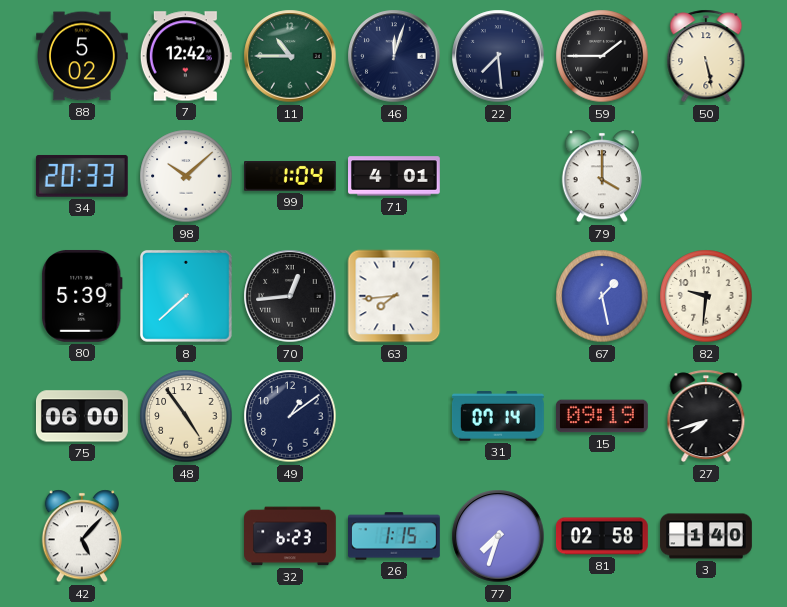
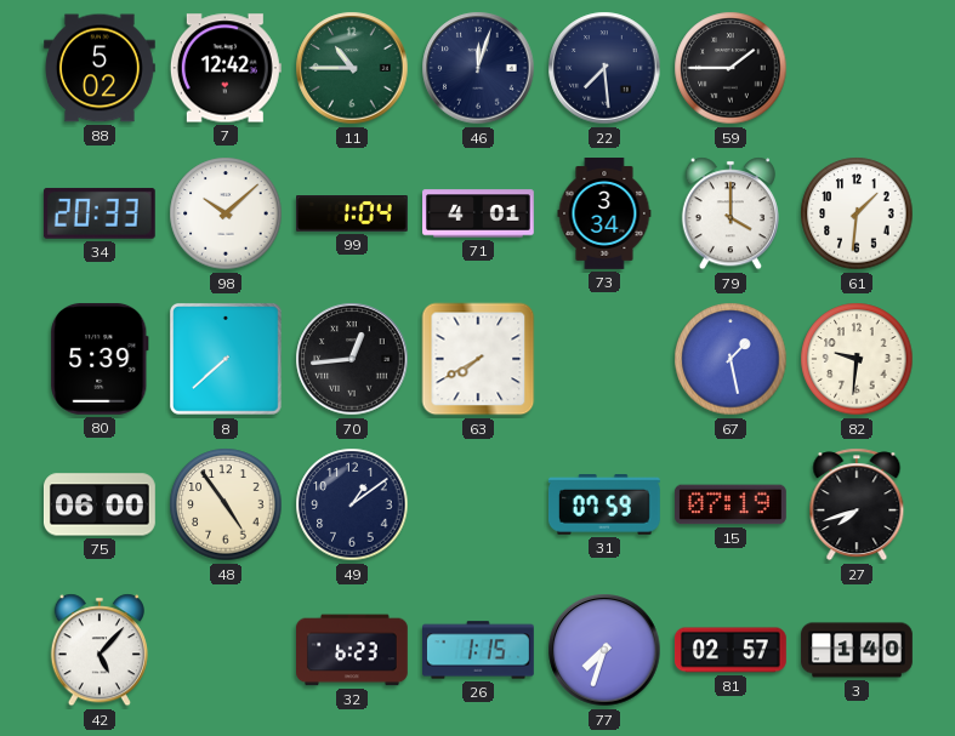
50: 5:28 -> none (706, 56)
73: none -> 3:34 (604, 215)
61: none -> 1:31 (857, 213)
63: 7:44 -> 7:40 (478, 359)
31: 07:14 -> 07:59 (604, 506)
15: 09:19 -> 07:19 (732, 504)
81: 02:58 -> 02:57 (731, 650)
